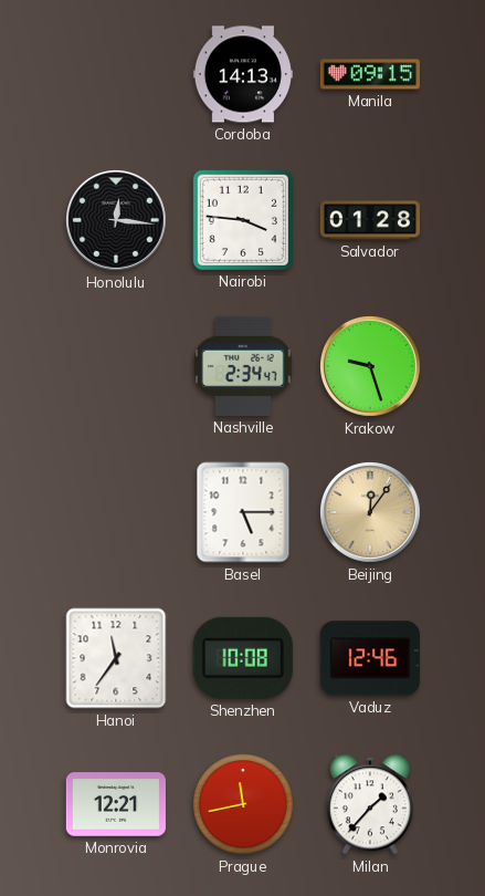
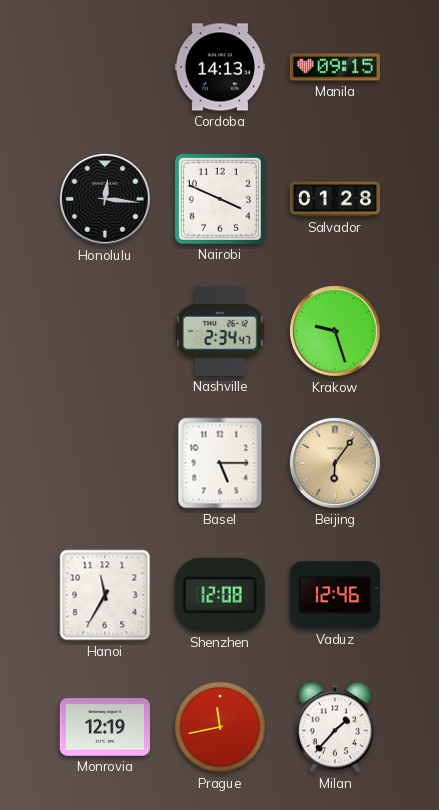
Nairobi: 3:46 -> 3:49 (220, 199)
Beijing: 12:06 -> 6:06 (336, 464)
Hanoi: 11:36 -> 11:35 (105, 595)
Shenzhen: 10:08 -> 12:08 (220, 595)
Monrovia: 12:21 -> 12:19 (105, 727)
